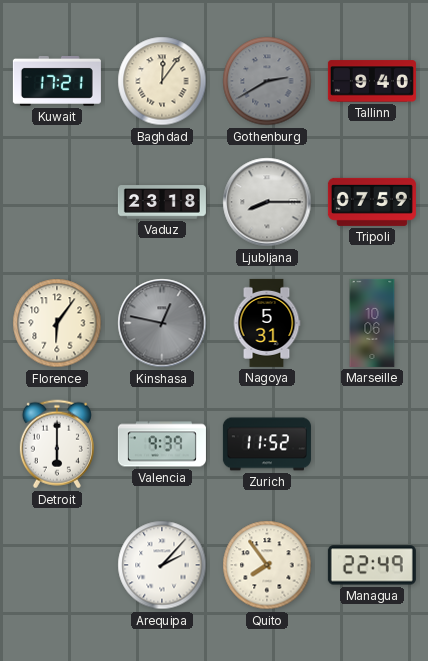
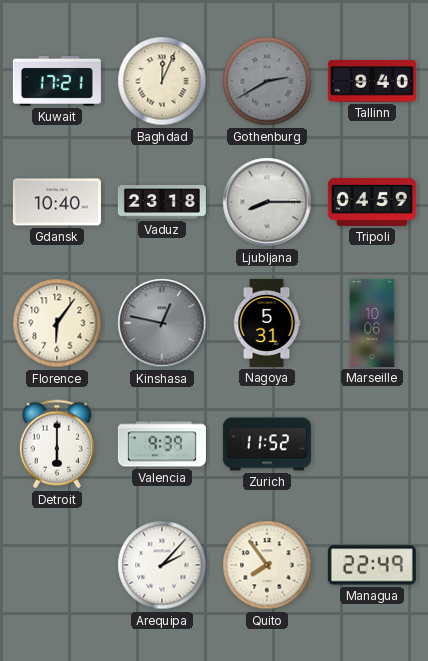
Baghdad: 12:06 -> 12:04 (162, 81)
Gdansk: none -> 10:40 (57, 202)
Tripoli: 07:59 -> 04:59 (372, 202)
